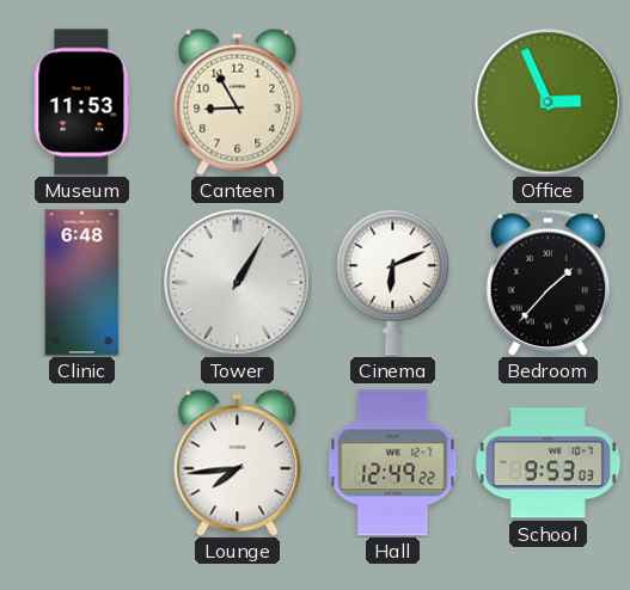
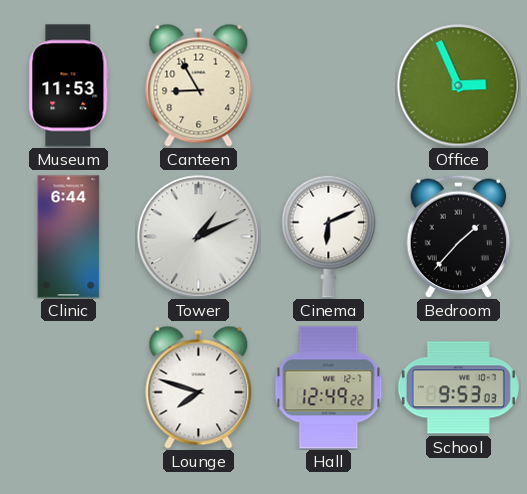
Clinic: 6:48 -> 6:44 (69, 237)
Tower: 1:05 -> 1:11 (199, 237)
Lounge: 7:44 -> 7:48 (199, 387)
